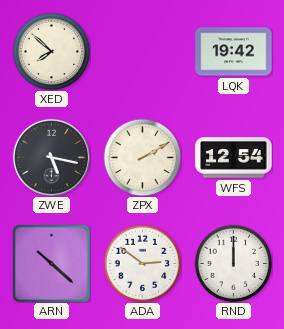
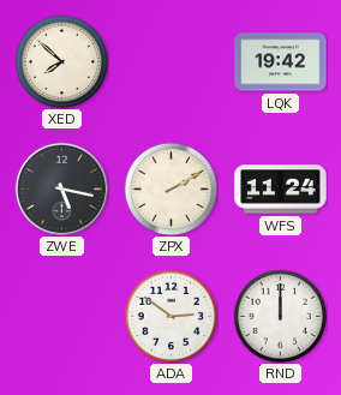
WFS: 12:54 -> 11:24 (281, 190)
ARN: 10:22 -> none (51, 263)
